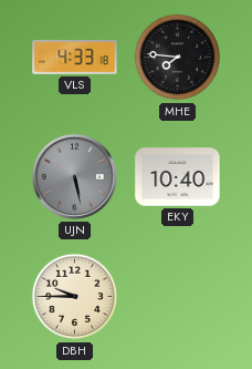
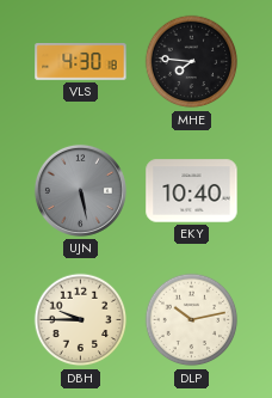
VLS: 4:33 -> 4:30 (81, 62)
DLP: none -> 10:13 (192, 320)
